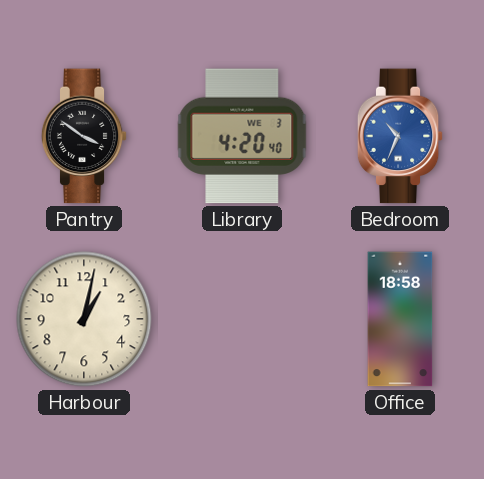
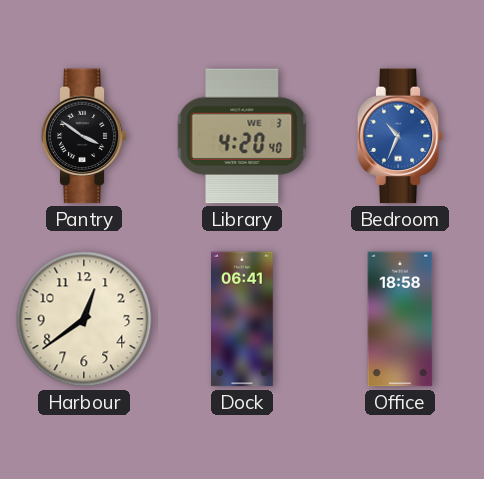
Harbour: 1:02 -> 12:39 (84, 319)
Dock: none -> 06:41 (243, 319)
